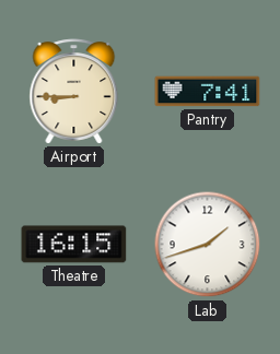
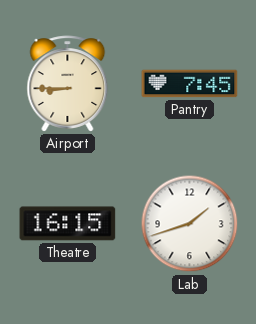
Pantry: 7:41 -> 7:45 (190, 84)
